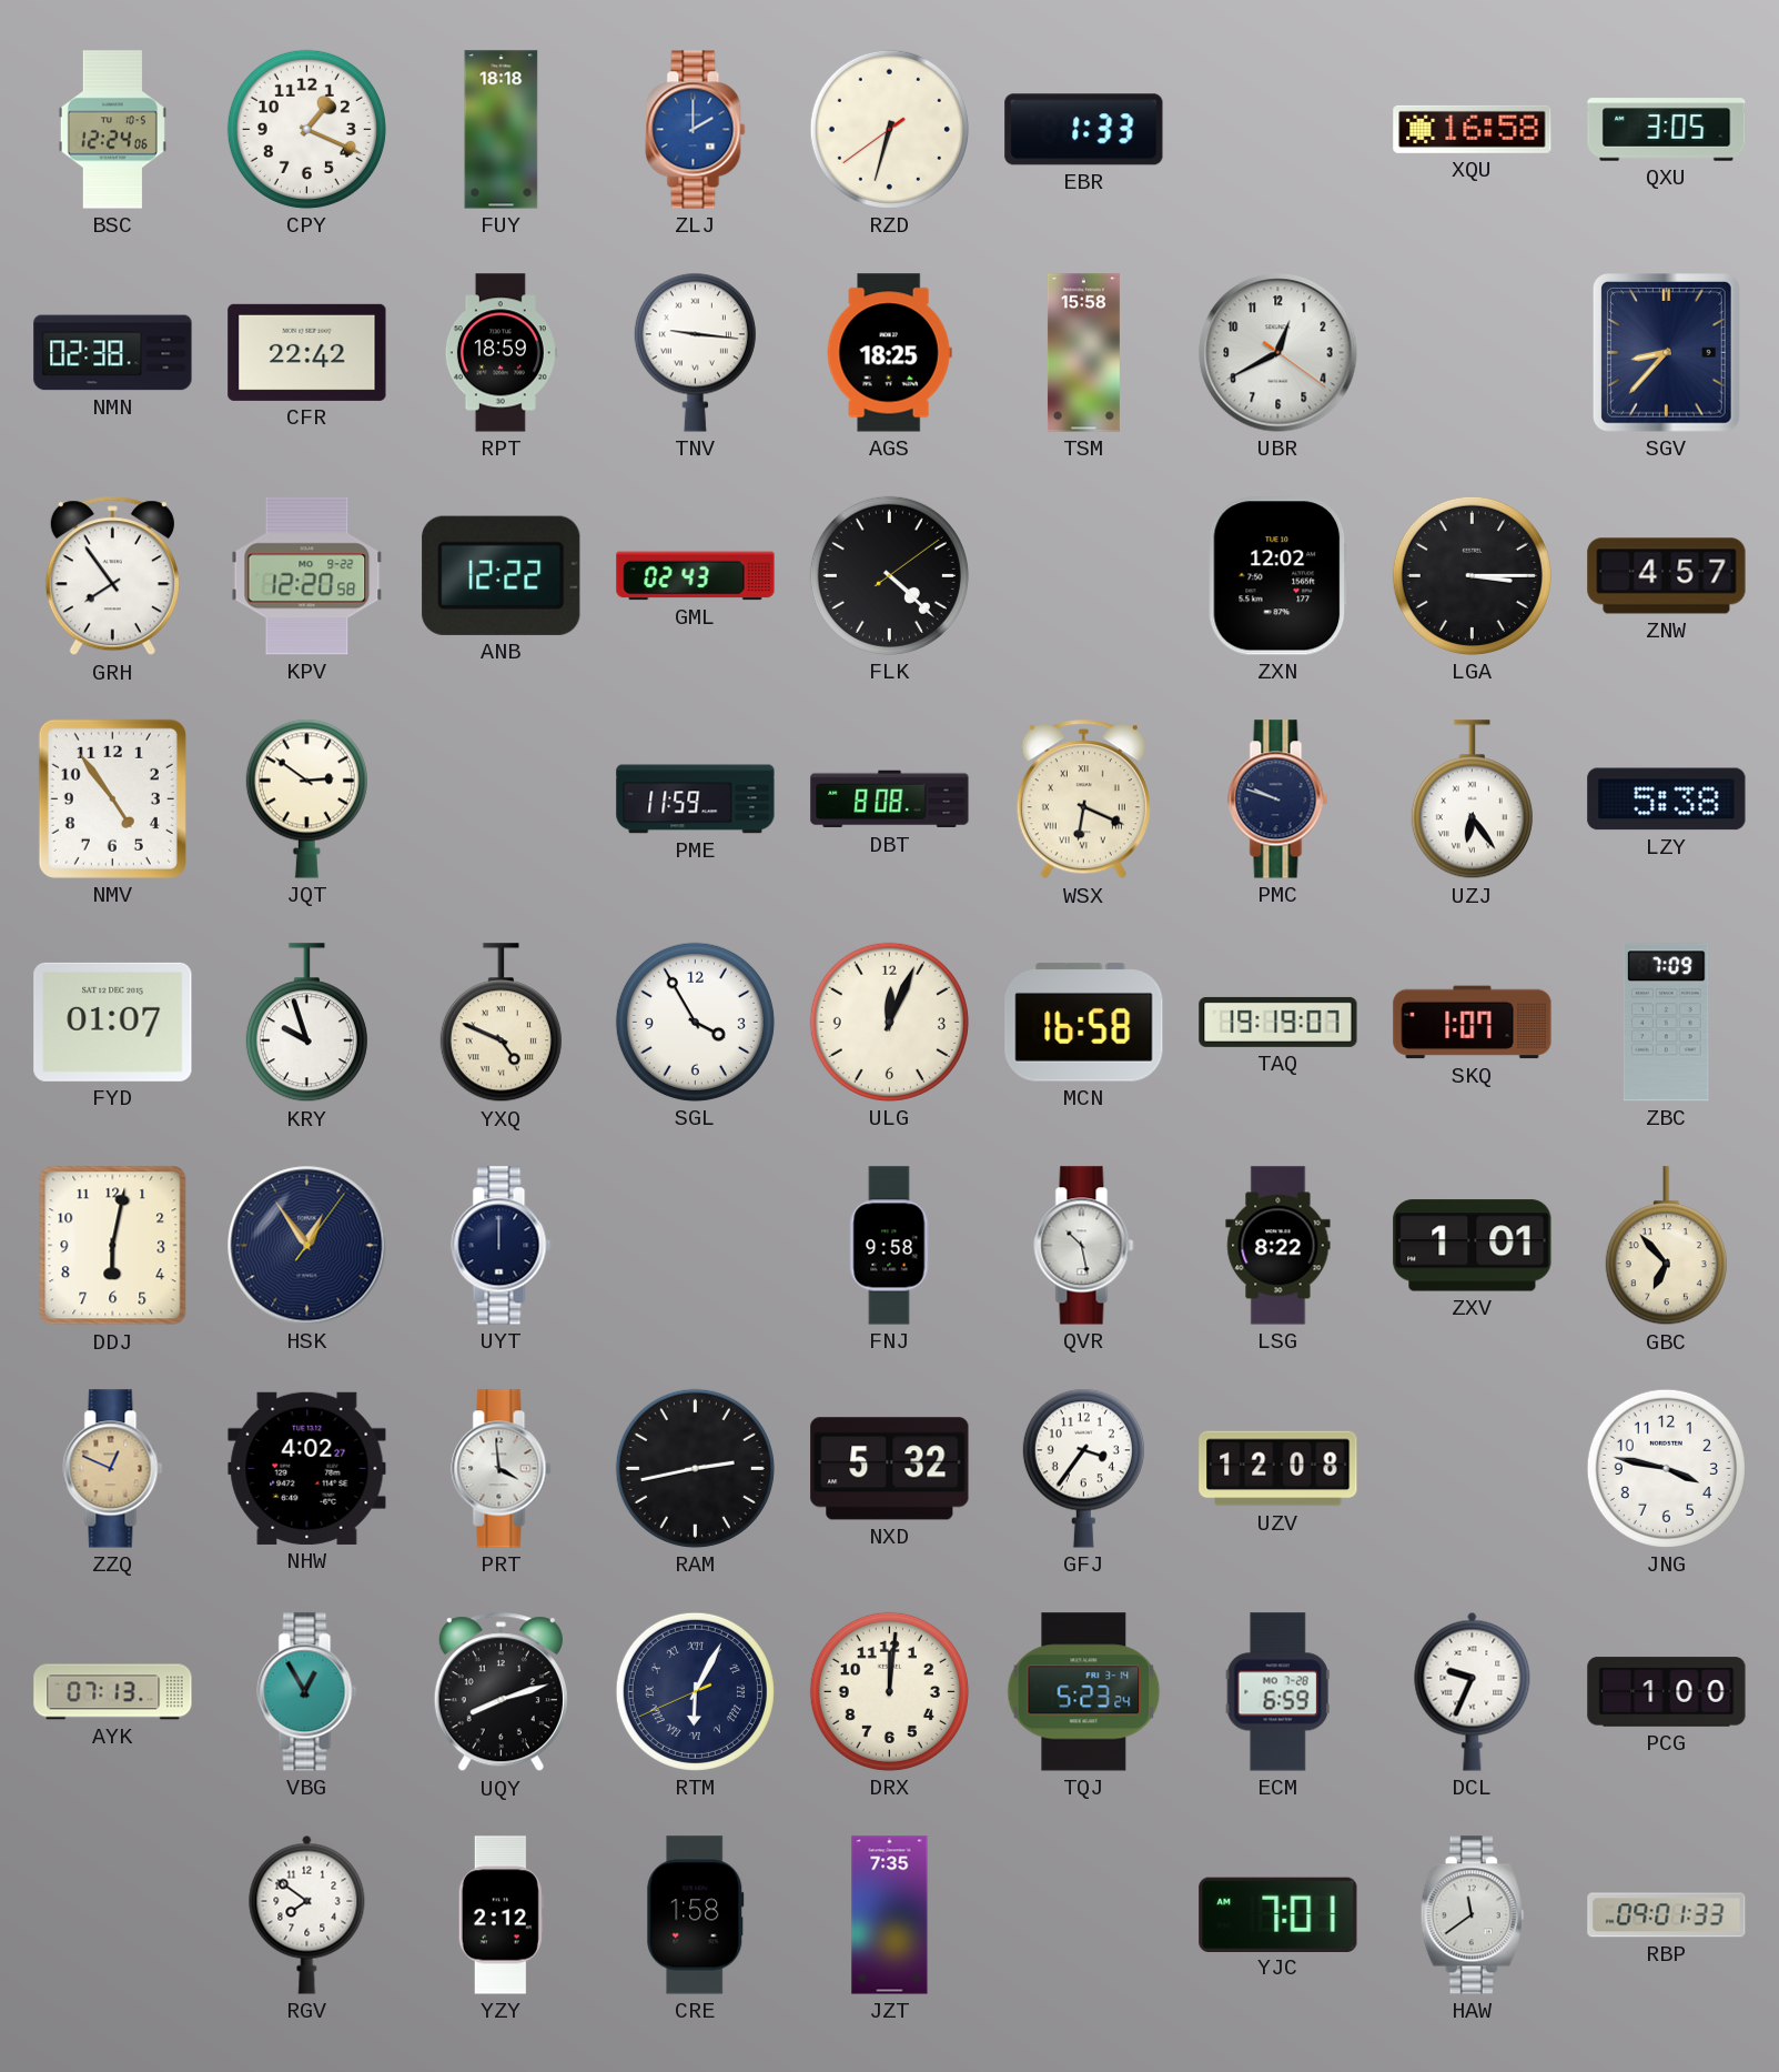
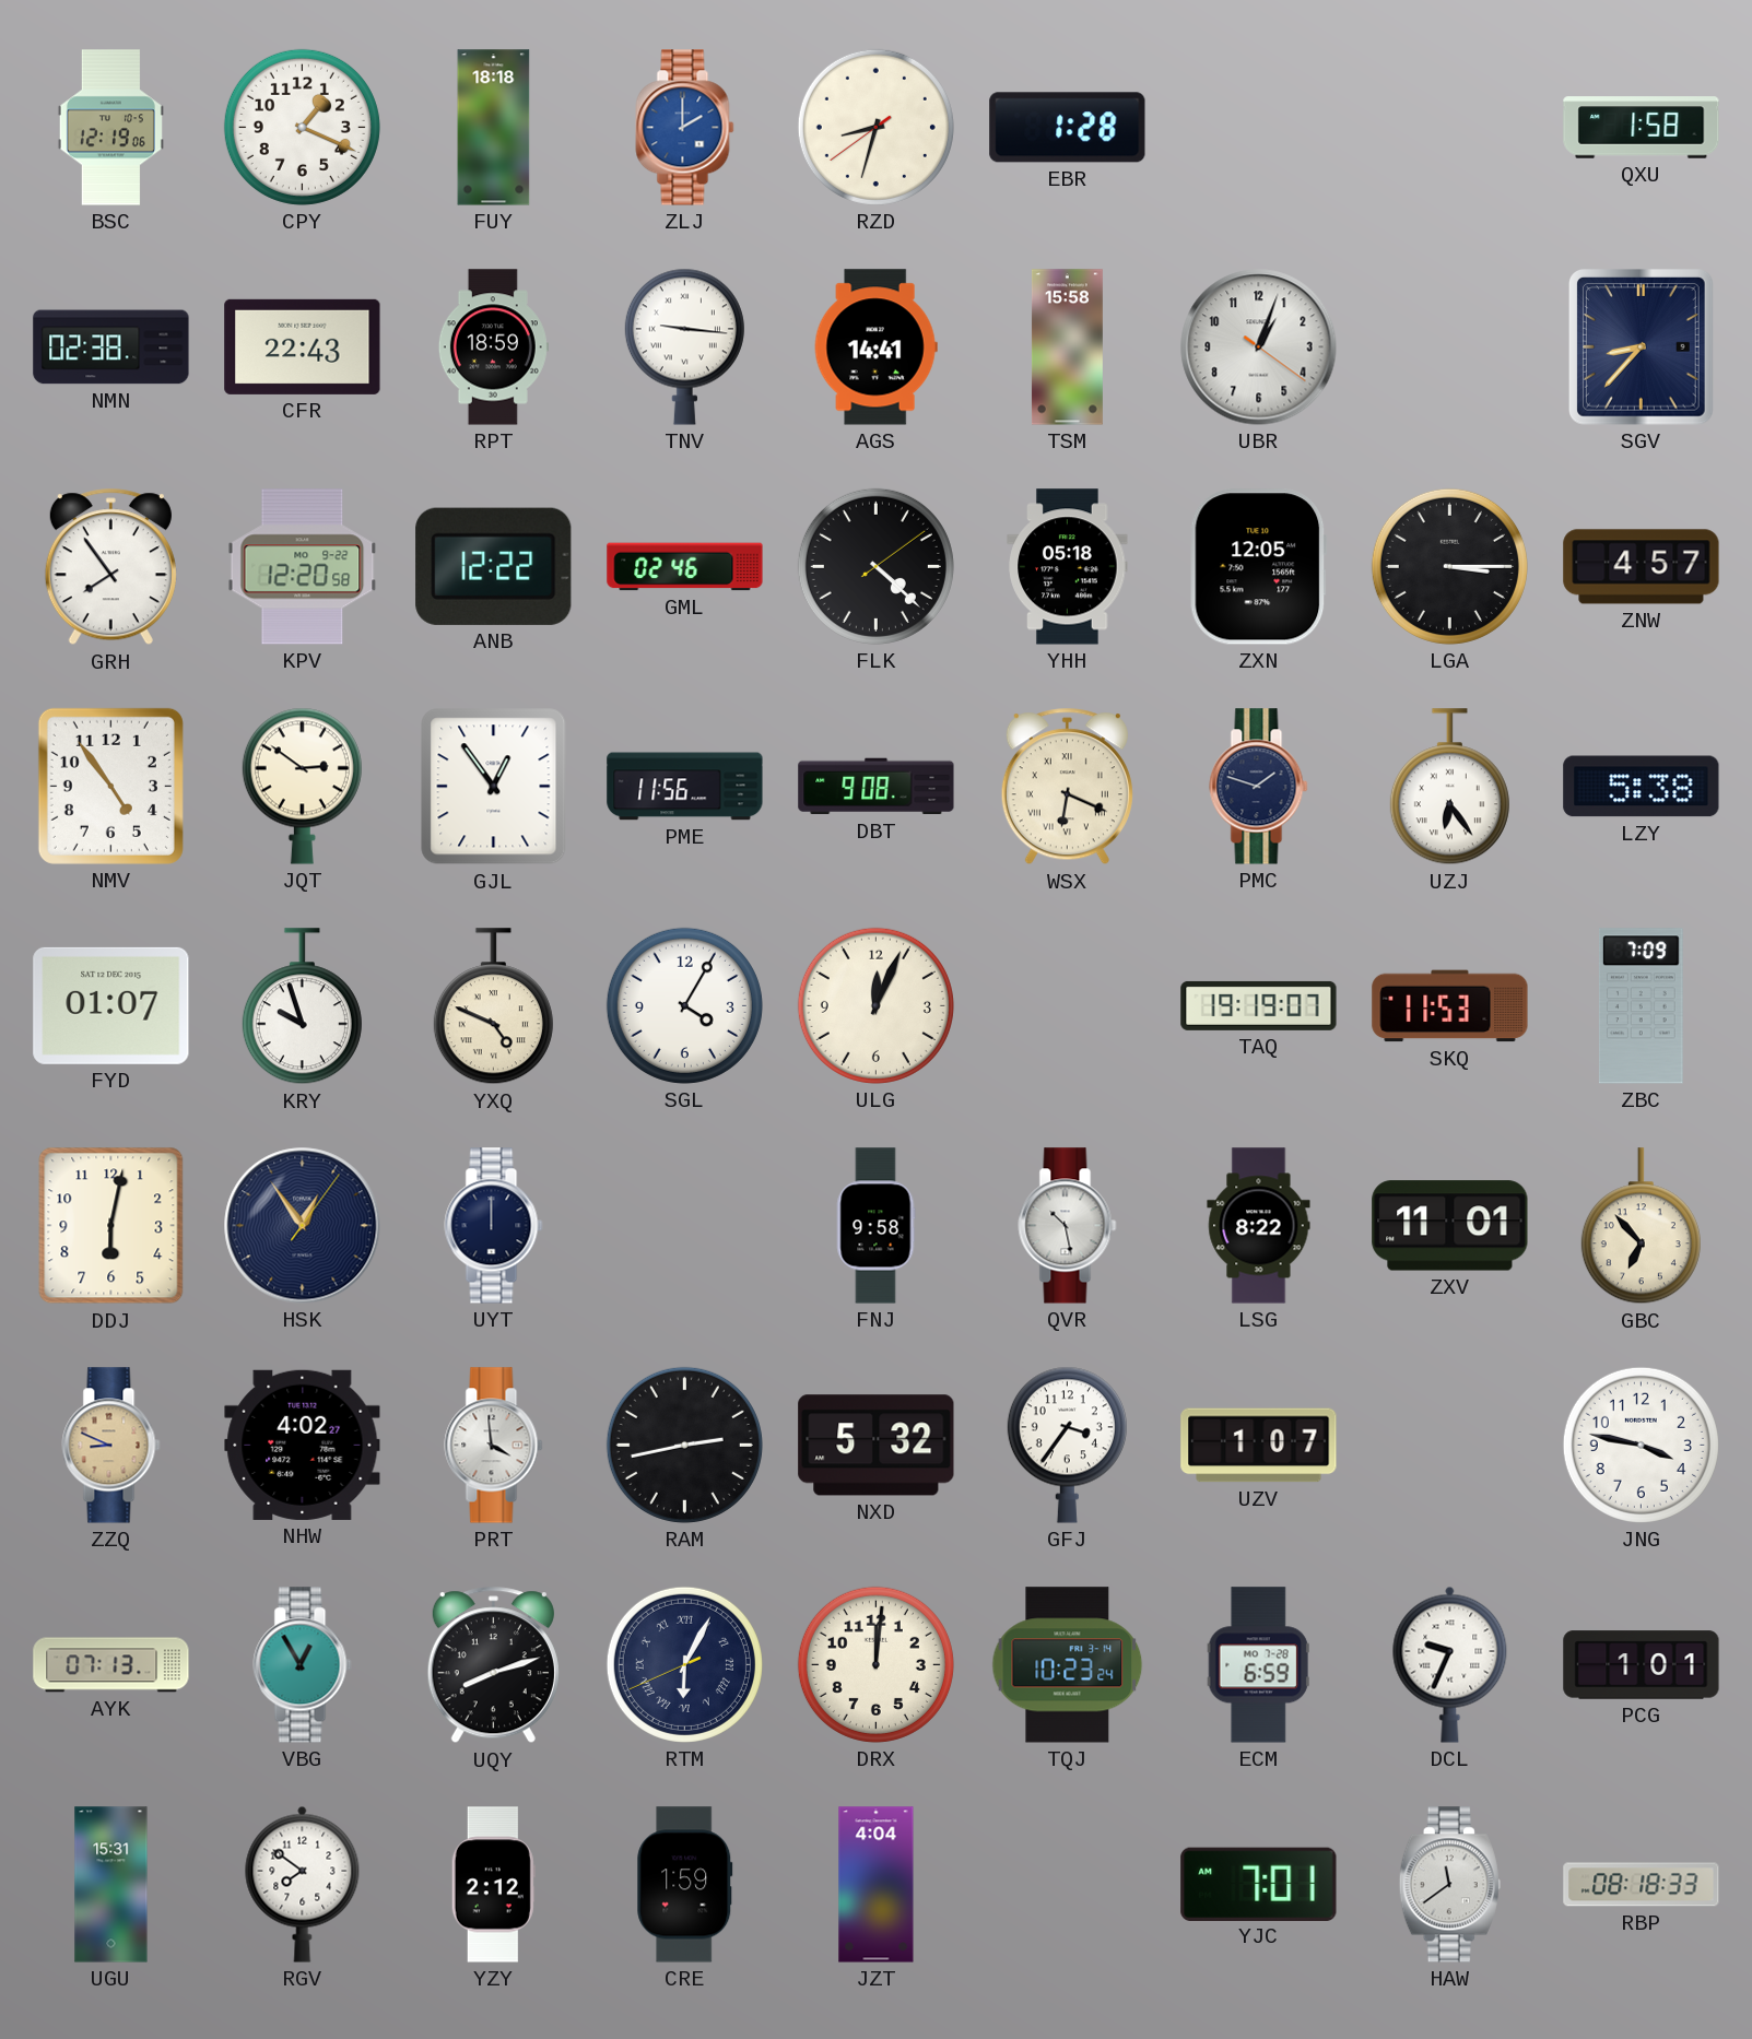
BSC: 12:24 -> 12:19 (110, 128)
RZD: 6:32 -> 8:32 (875, 127)
EBR: 1:33 -> 1:28 (1068, 128)
XQU: 16:58 -> none (1473, 129)
QXU: 3:05 -> 1:58 (1642, 128)
CFR: 22:42 -> 22:43 (303, 346)
AGS: 18:25 -> 14:41 (875, 347)
UBR: 12:40 -> 1:03 (1259, 347)
GML: 02:43 -> 02:46 (685, 567)
YHH: none -> 05:18 (1068, 567)
ZXN: 12:02 -> 12:05 (1259, 567)
GJL: none -> 12:54 (494, 787)
PME: 11:59 -> 11:56 (685, 787)
DBT: 8:08 -> 9:08 (877, 787)
PMC: 9:48 -> 1:48 (1259, 787)
SGL: 3:55 -> 4:05 (684, 1005)
MCN: 16:58 -> none (1084, 1023)
SKQ: 1:07 -> 11:53 (1450, 1006)
ZXV: 1:01 -> 11:01 (1450, 1226)
ZZQ: 12:49 -> 8:49 (111, 1446)
UZV: 12:08 -> 1:07 (1259, 1446)
TQJ: 5:23 -> 10:23 (1068, 1665)
PCG: 1:00 -> 1:01 (1642, 1665)
UGU: none -> 15:31 (111, 1885)
CRE: 1:58 -> 1:59 (685, 1885)
JZT: 7:35 -> 4:04 (877, 1885)
RBP: 09:01 -> 08:18 (1642, 1885)
